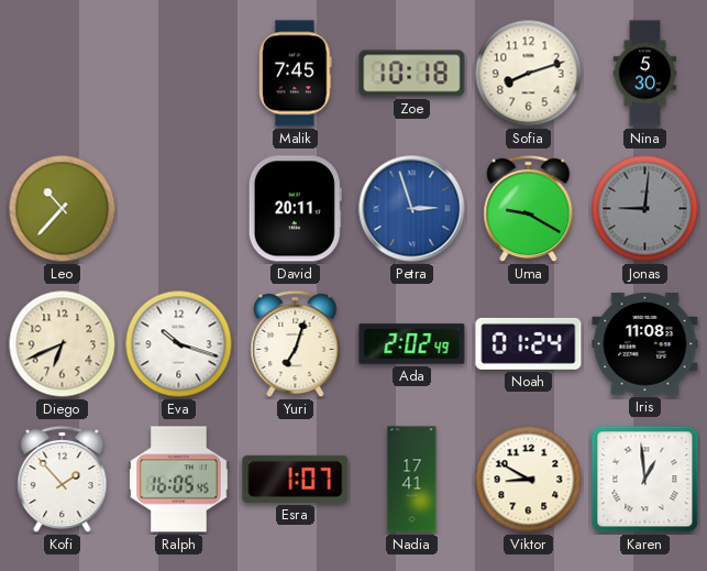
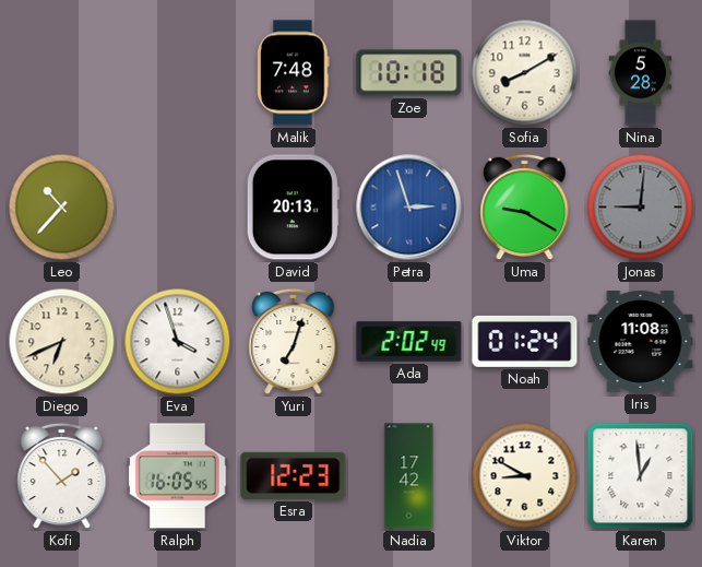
Malik: 7:45 -> 7:48 (294, 73)
Sofia: 8:12 -> 8:10 (525, 73)
Nina: 5:30 -> 5:28 (641, 73)
David: 20:11 -> 20:13 (293, 208)
Eva: 10:18 -> 3:57 (178, 342)
Esra: 1:07 -> 12:23 (294, 475)
Nadia: 17:41 -> 17:42 (409, 476)
